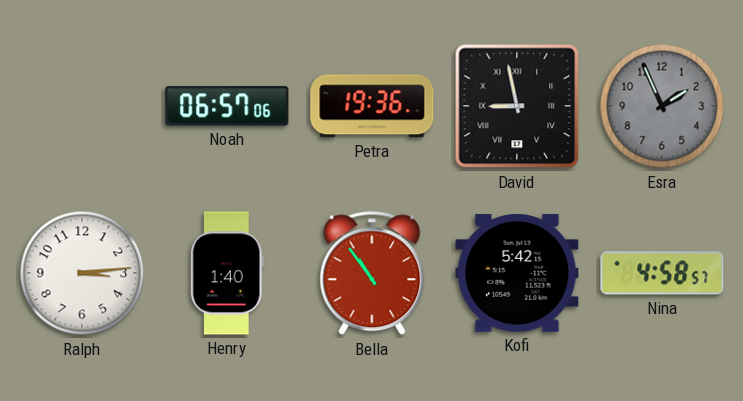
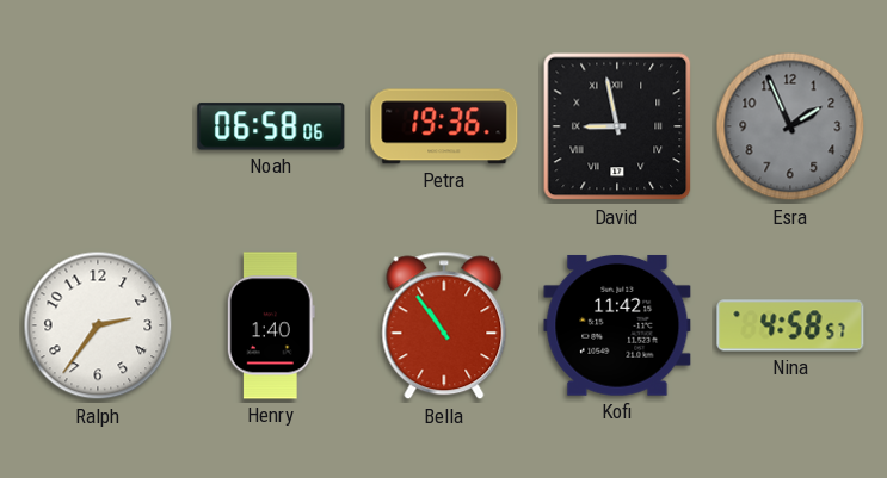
Noah: 06:57 -> 06:58 (271, 126)
Ralph: 3:14 -> 2:36 (98, 325)
Kofi: 5:42 -> 11:42 (617, 325)
